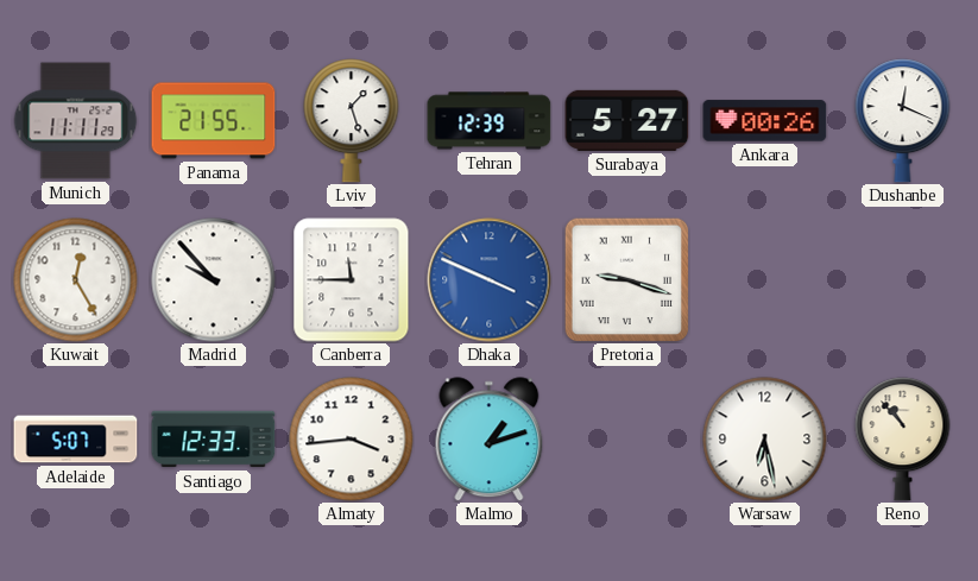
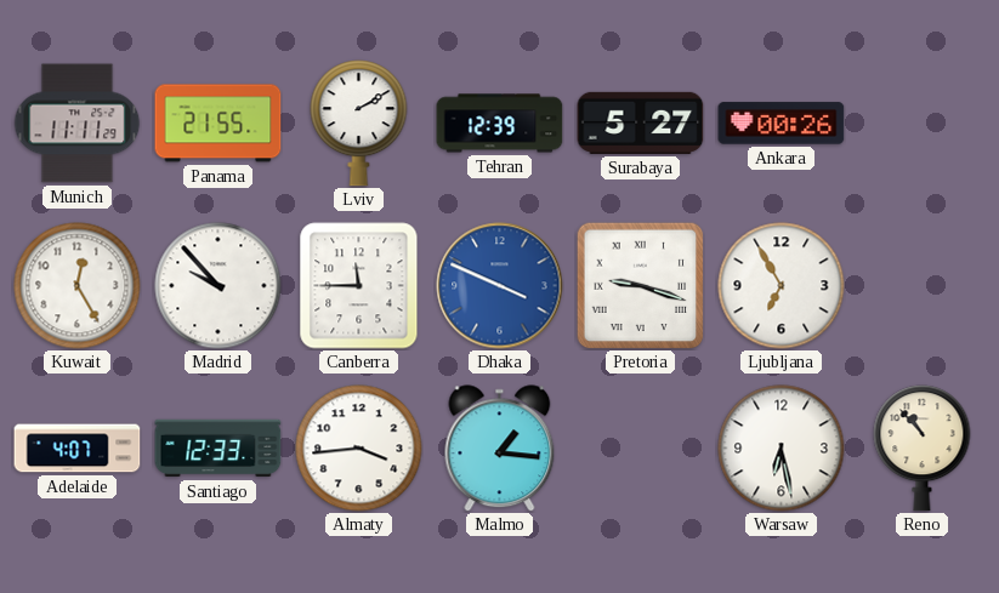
Lviv: 1:27 -> 2:10 (359, 124)
Dushanbe: 12:19 -> none (903, 121)
Ljubljana: none -> 6:55 (782, 286)
Adelaide: 5:07 -> 4:07 (78, 449)
Malmo: 1:12 -> 1:16 (500, 449)
